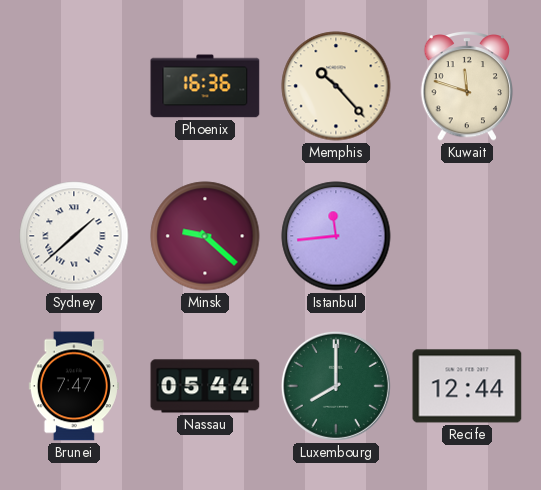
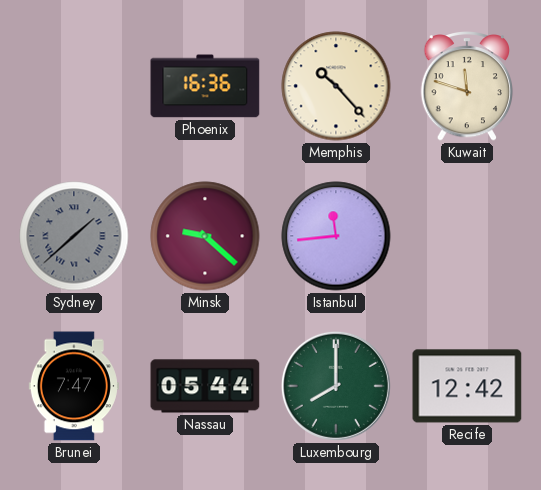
Sydney dial: white -> grey (74, 236)
Recife: 12:44 -> 12:42 (467, 386)
